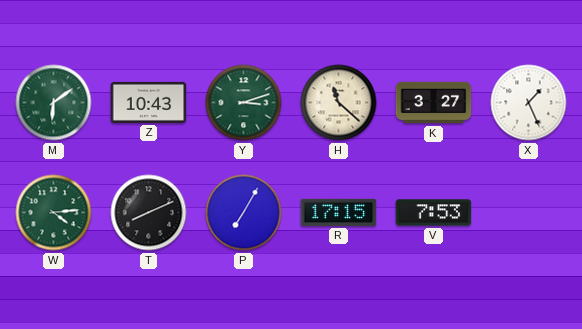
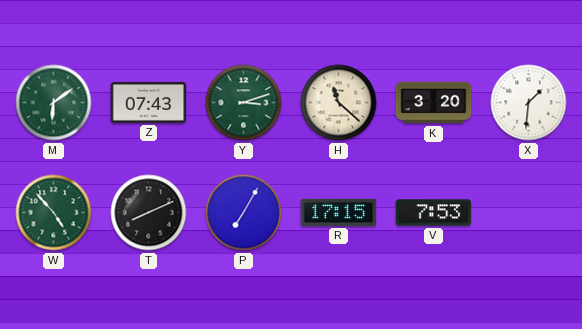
Z: 10:43 -> 07:43 (149, 102)
K: 3:27 -> 3:20 (434, 103)
X: 1:26 -> 1:31 (529, 103)
W: 4:14 -> 4:53 (54, 213)
